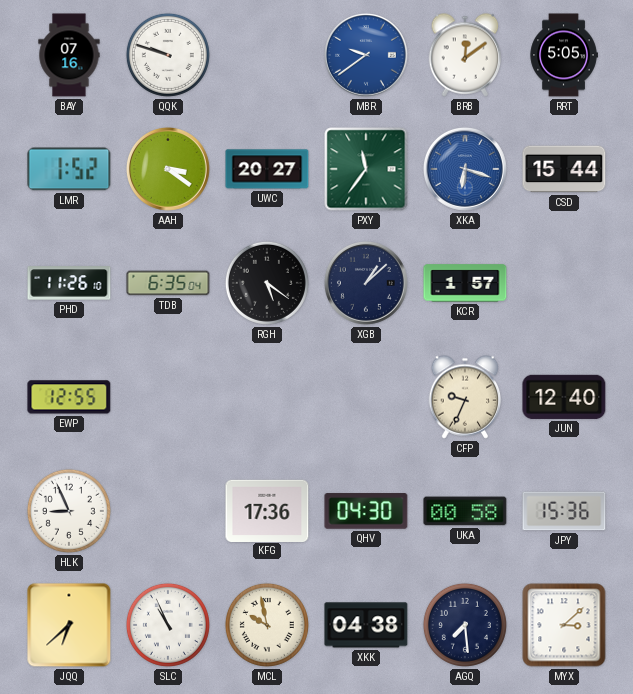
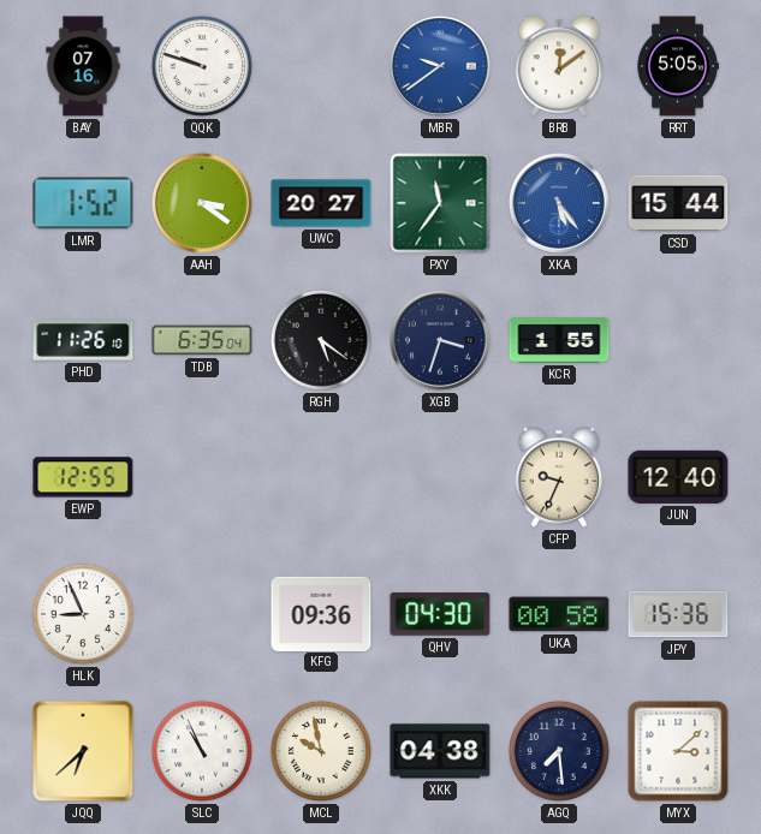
XKA: 6:18 -> 5:24 (559, 203)
XGB: 1:08 -> 3:33 (440, 340)
KCR: 1:57 -> 1:55 (559, 340)
KFG: 17:36 -> 09:36 (321, 613)
